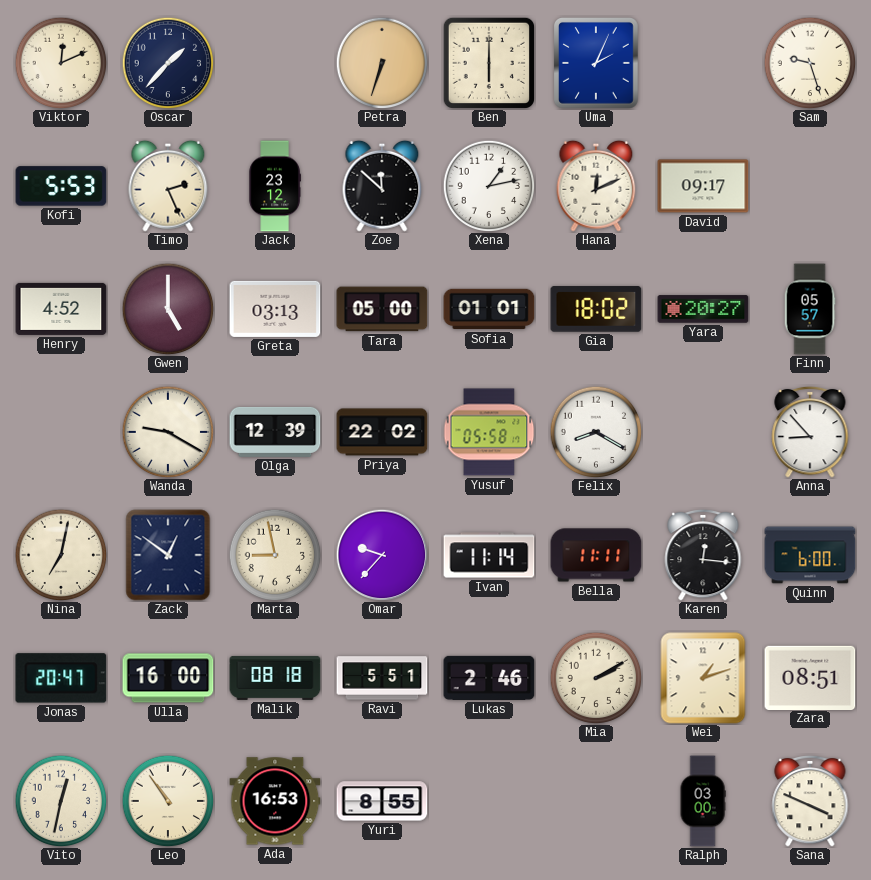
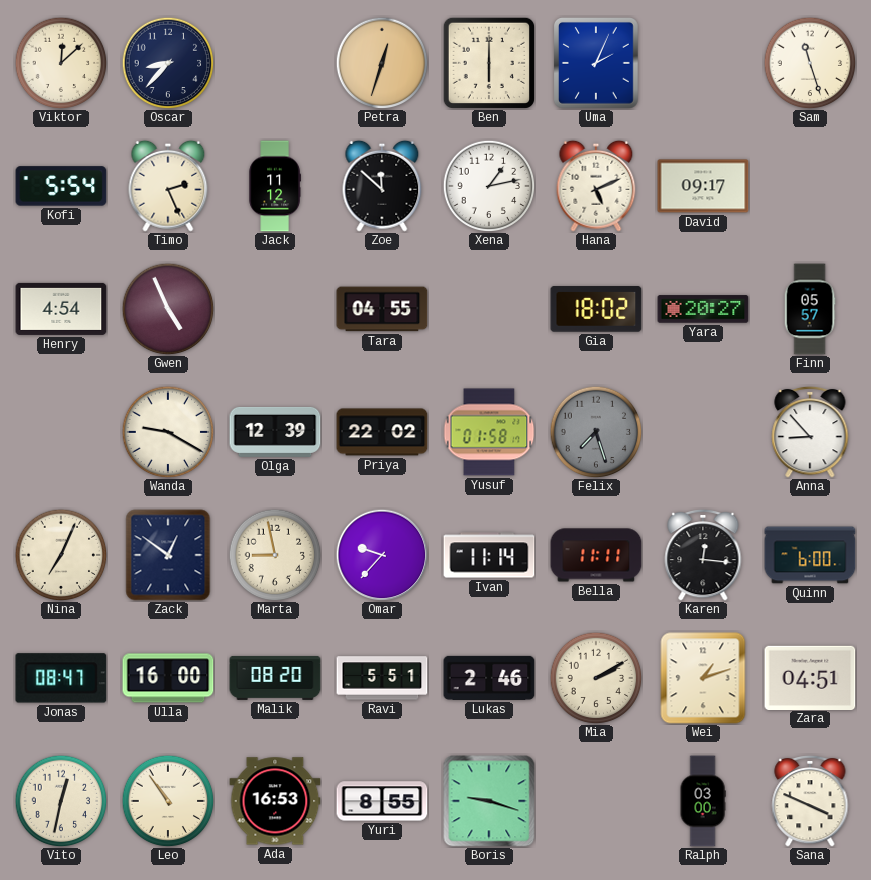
Viktor: 12:11 -> 12:08 (61, 63)
Oscar: 1:37 -> 8:37 (168, 63)
Petra: 6:33 -> 12:33 (382, 63)
Sam: 9:27 -> 11:27 (810, 63)
Kofi: 5:53 -> 5:54 (61, 186)
Jack: 23:12 -> 11:12 (275, 186)
Hana: 12:11 -> 5:11 (596, 186)
Henry: 4:52 -> 4:54 (61, 309)
Gwen: 5:00 -> 4:56 (168, 309)
Greta: 03:13 -> none (275, 309)
Tara: 05:00 -> 04:55 (382, 309)
Sofia: 01:01 -> none (489, 309)
Yusuf: 05:58 -> 01:58 (489, 432)
Felix: 8:20 -> 7:27 (596, 432)
Felix dial: white -> grey (596, 432)
Nina: 7:02 -> 7:04 (61, 555)
Jonas: 20:47 -> 08:47 (61, 678)
Malik: 08:18 -> 08:20 (275, 678)
Zara: 08:51 -> 04:51 (810, 677)
Boris: none -> 9:18 (489, 801)
